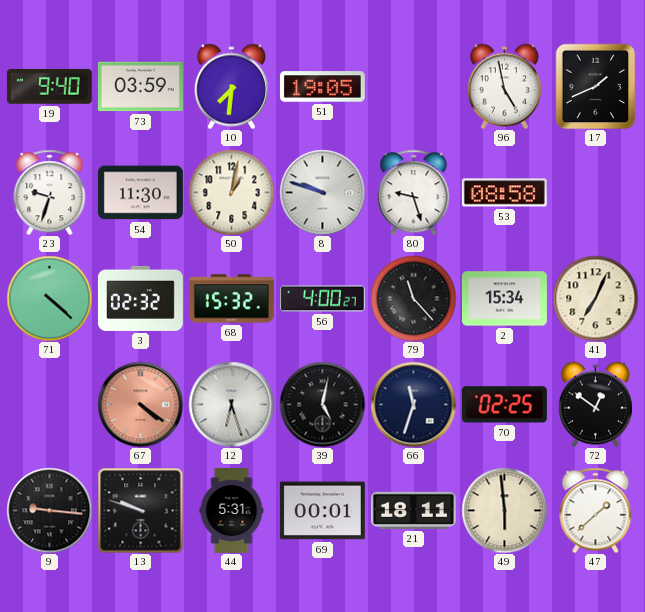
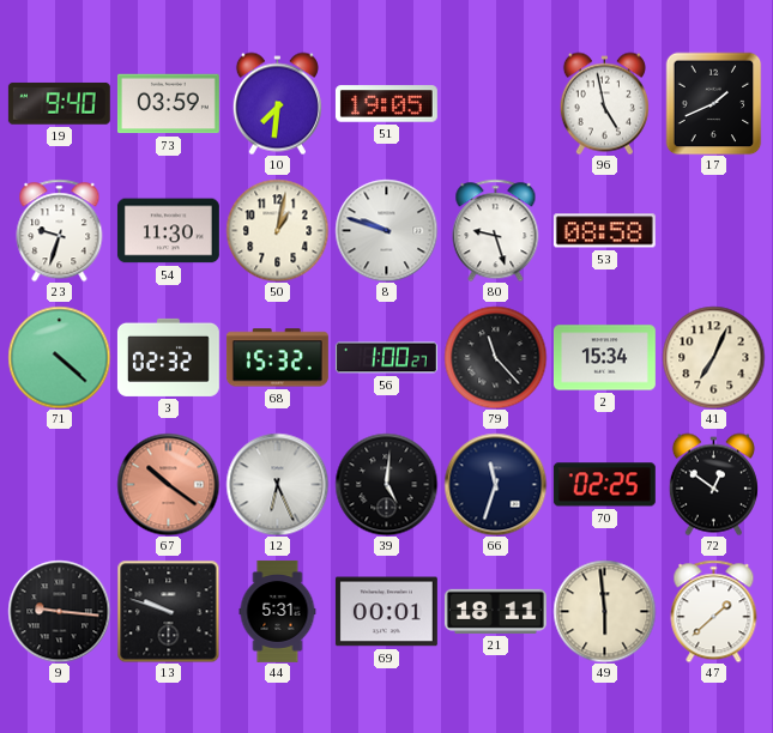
56: 4:00 -> 1:00 (386, 358)
67: 4:21 -> 10:21 (168, 484)
12: 6:27 -> 6:26 (277, 484)
39: 5:02 -> 5:01 (386, 484)
